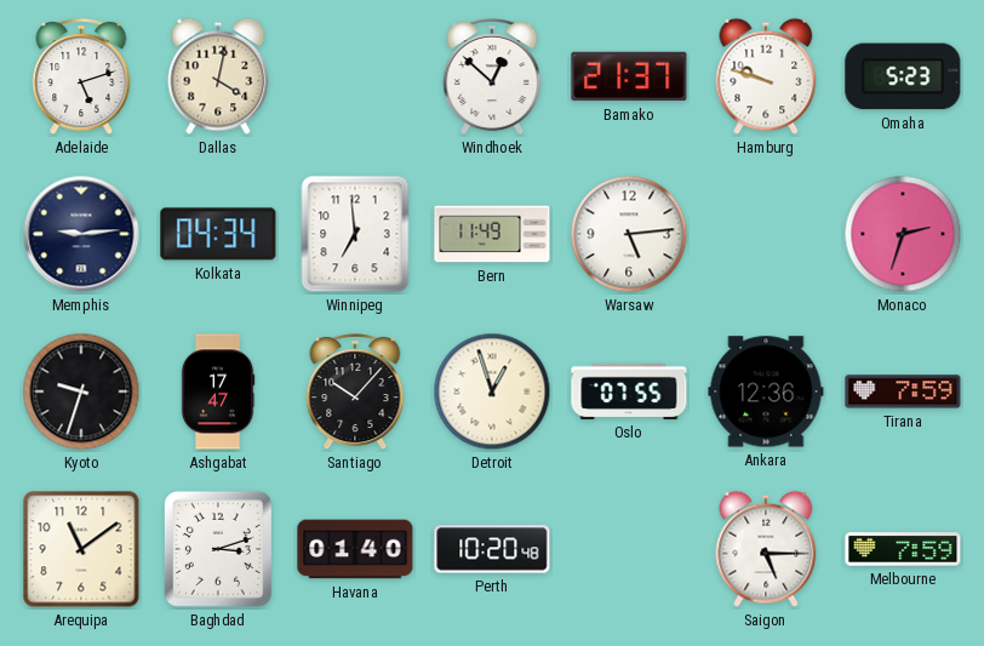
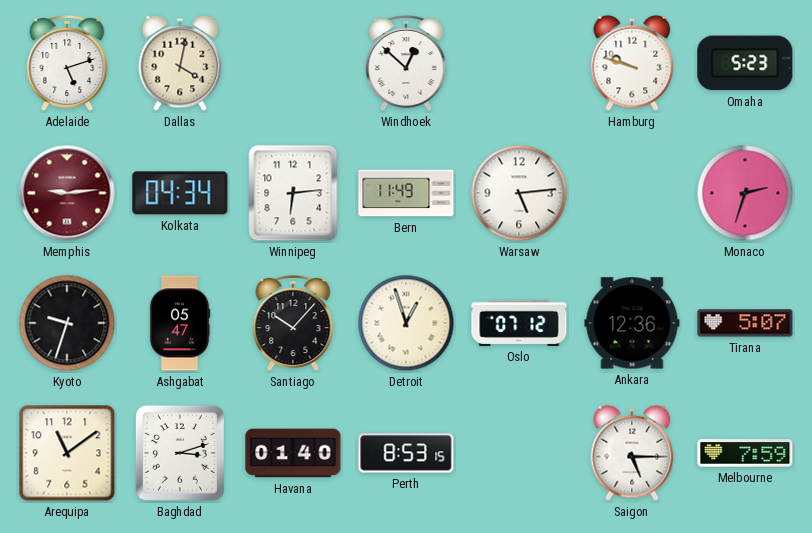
Bamako: 21:37 -> none (629, 76)
Memphis dial: navy -> burgundy (67, 193)
Winnipeg: 6:59 -> 6:14 (293, 193)
Ashgabat: 17:47 -> 05:47 (180, 323)
Oslo: 07:55 -> 07:12 (519, 323)
Tirana: 7:59 -> 5:07 (745, 323)
Perth: 10:20 -> 8:53 (406, 453)
